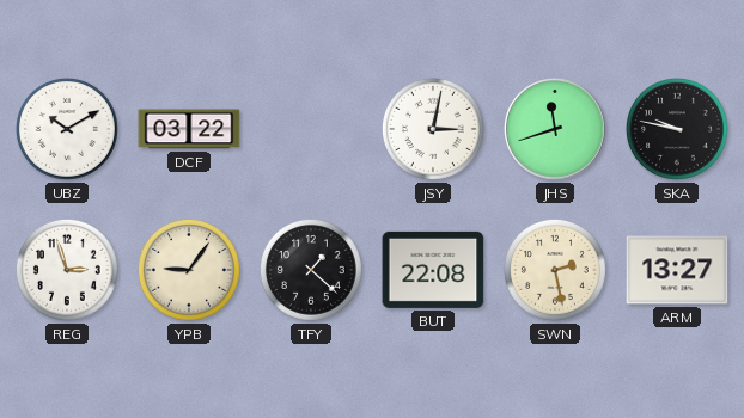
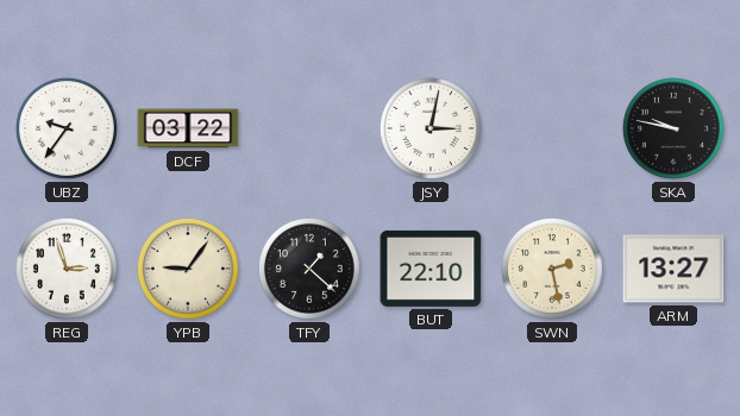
UBZ: 10:10 -> 9:36 (67, 128)
JHS: 11:42 -> none (556, 130)
BUT: 22:08 -> 22:10 (431, 269)
